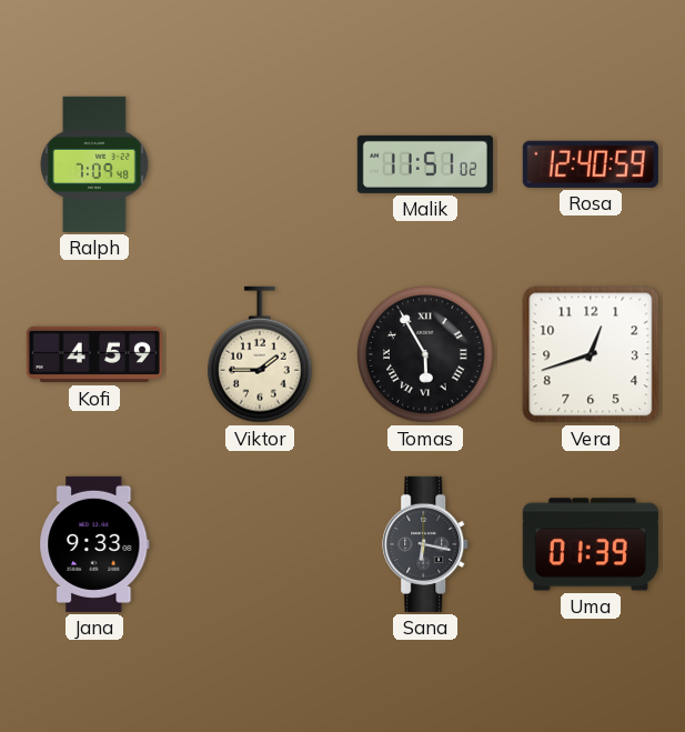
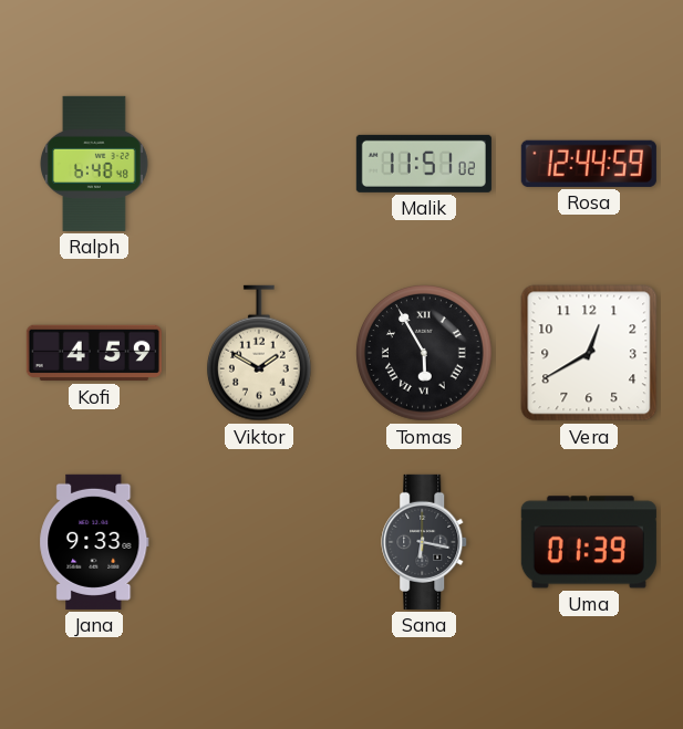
Ralph: 7:09 -> 6:48 (94, 164)
Rosa: 12:40 -> 12:44 (589, 164)
Viktor: 1:45 -> 1:50 (259, 353)
Vera: 12:42 -> 12:40 (589, 353)
